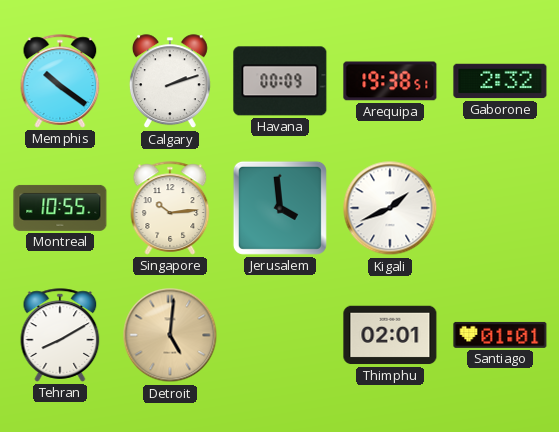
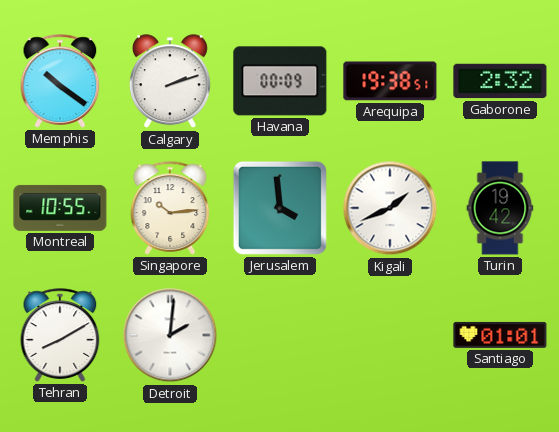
Turin: none -> 19:42 (500, 208)
Detroit: 5:01 -> 2:01 (170, 335)
Detroit dial: champagne -> white (170, 335)
Thimphu: 02:01 -> none (390, 335)
